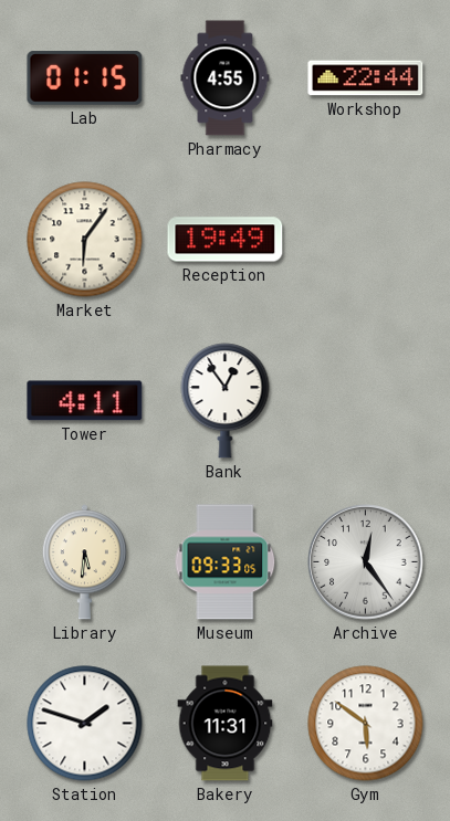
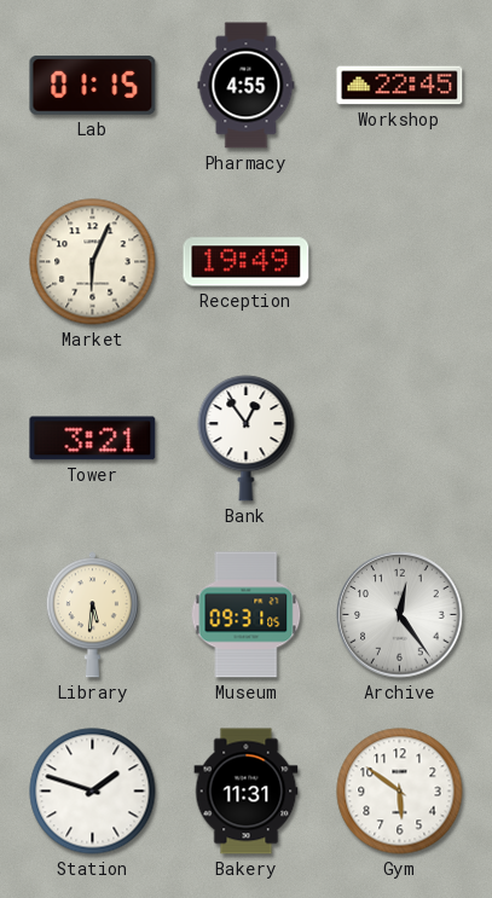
Workshop: 22:44 -> 22:45 (400, 86)
Market: 6:06 -> 6:04 (93, 262)
Tower: 4:11 -> 3:21 (93, 439)
Museum: 09:33 -> 09:31 (247, 615)
